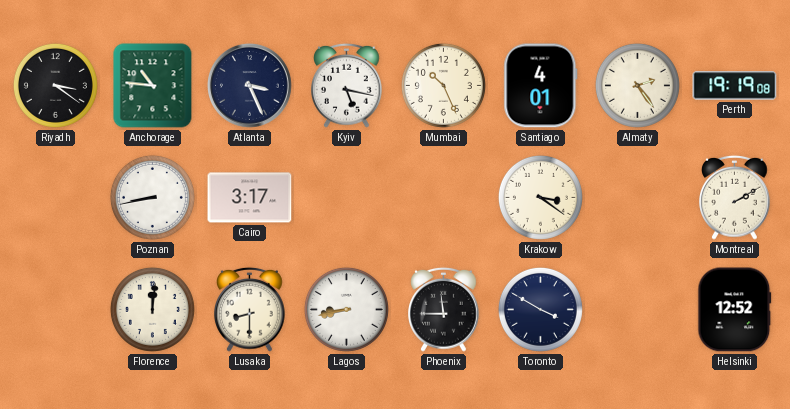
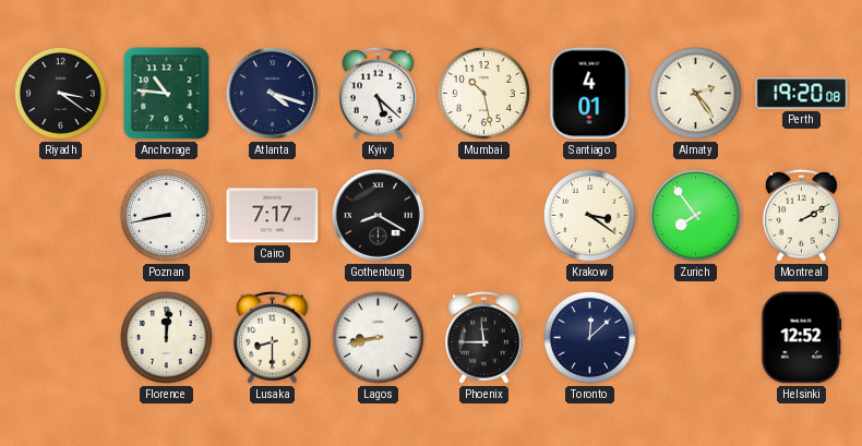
Atlanta: 3:26 -> 4:18 (273, 94)
Kyiv: 5:17 -> 5:22 (379, 93)
Mumbai: 10:26 -> 10:28 (483, 93)
Perth: 19:19 -> 19:20 (802, 94)
Cairo: 3:17 -> 7:17 (273, 216)
Gothenburg: none -> 8:20 (379, 216)
Zurich: none -> 7:54 (695, 215)
Toronto: 3:50 -> 12:08 (589, 337)
